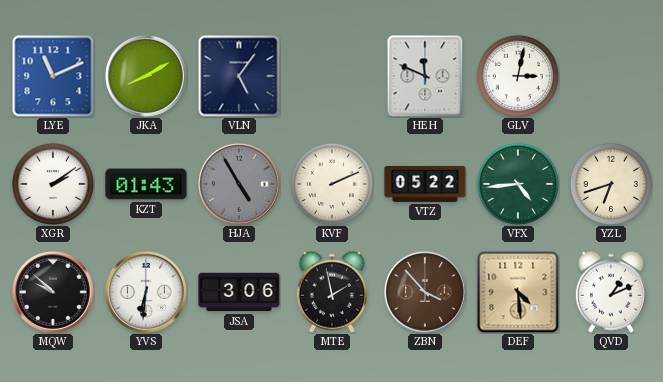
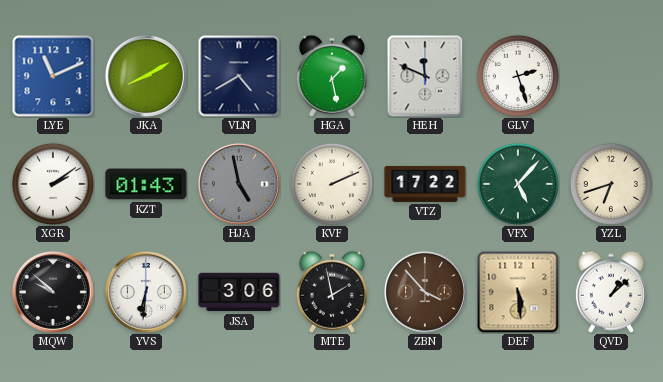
VLN: 5:06 -> 4:40 (239, 76)
HGA: none -> 1:28 (332, 76)
GLV: 3:02 -> 2:27 (518, 76)
HJA: 4:55 -> 4:58 (239, 184)
VTZ: 05:22 -> 17:22 (425, 184)
VFX: 4:44 -> 5:07 (518, 184)
DEF: 4:29 -> 5:29 (518, 292)
QVD: 1:11 -> 1:08 (611, 292)
